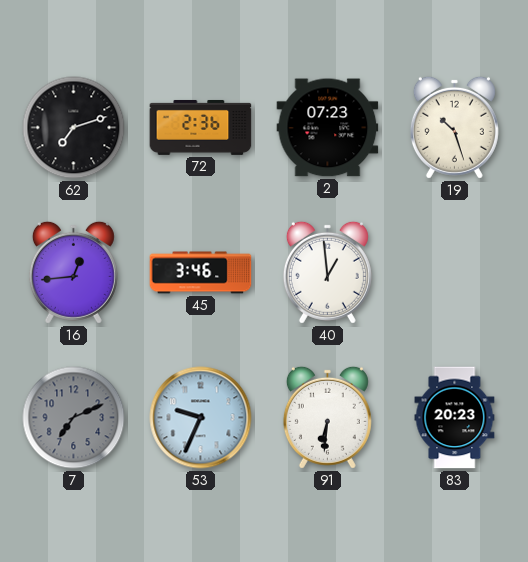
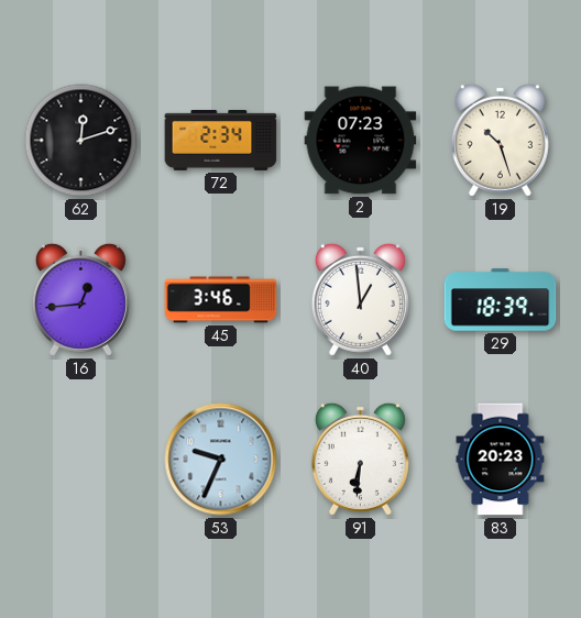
62: 7:12 -> 12:12 (81, 141)
72: 2:36 -> 2:34 (221, 140)
29: none -> 18:39 (501, 300)
7: 7:11 -> none (74, 418)
